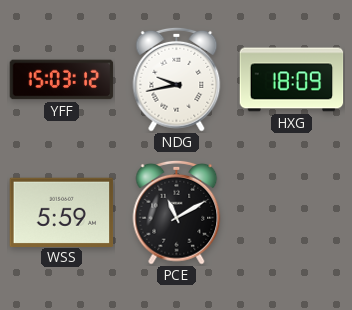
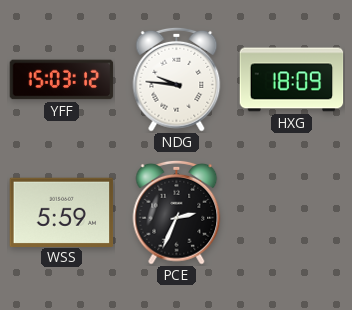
NDG: 9:43 -> 9:46 (177, 79)
PCE: 11:10 -> 2:34 (177, 212)
